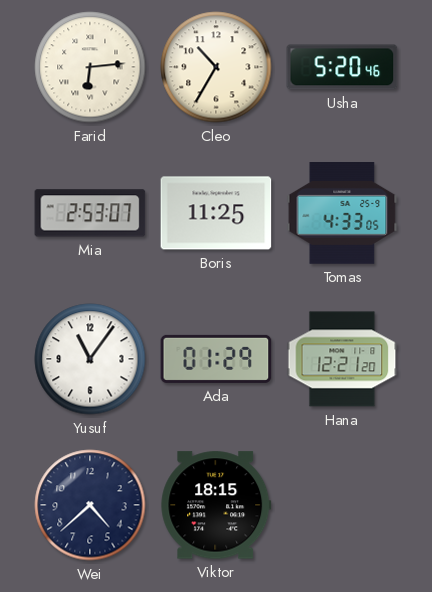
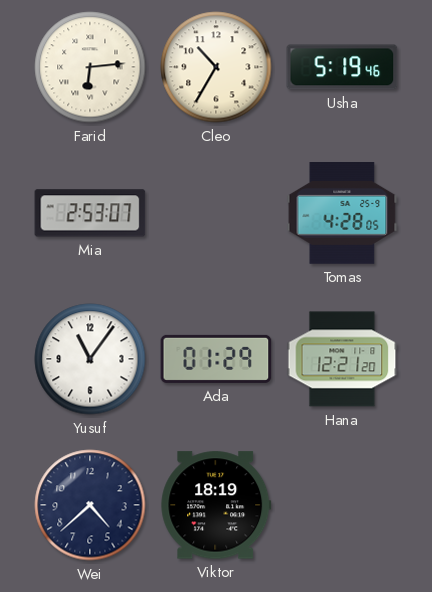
Usha: 5:20 -> 5:19 (342, 67)
Boris: 11:25 -> none (216, 213)
Tomas: 4:33 -> 4:28 (342, 214)
Viktor: 18:15 -> 18:19 (216, 505)
